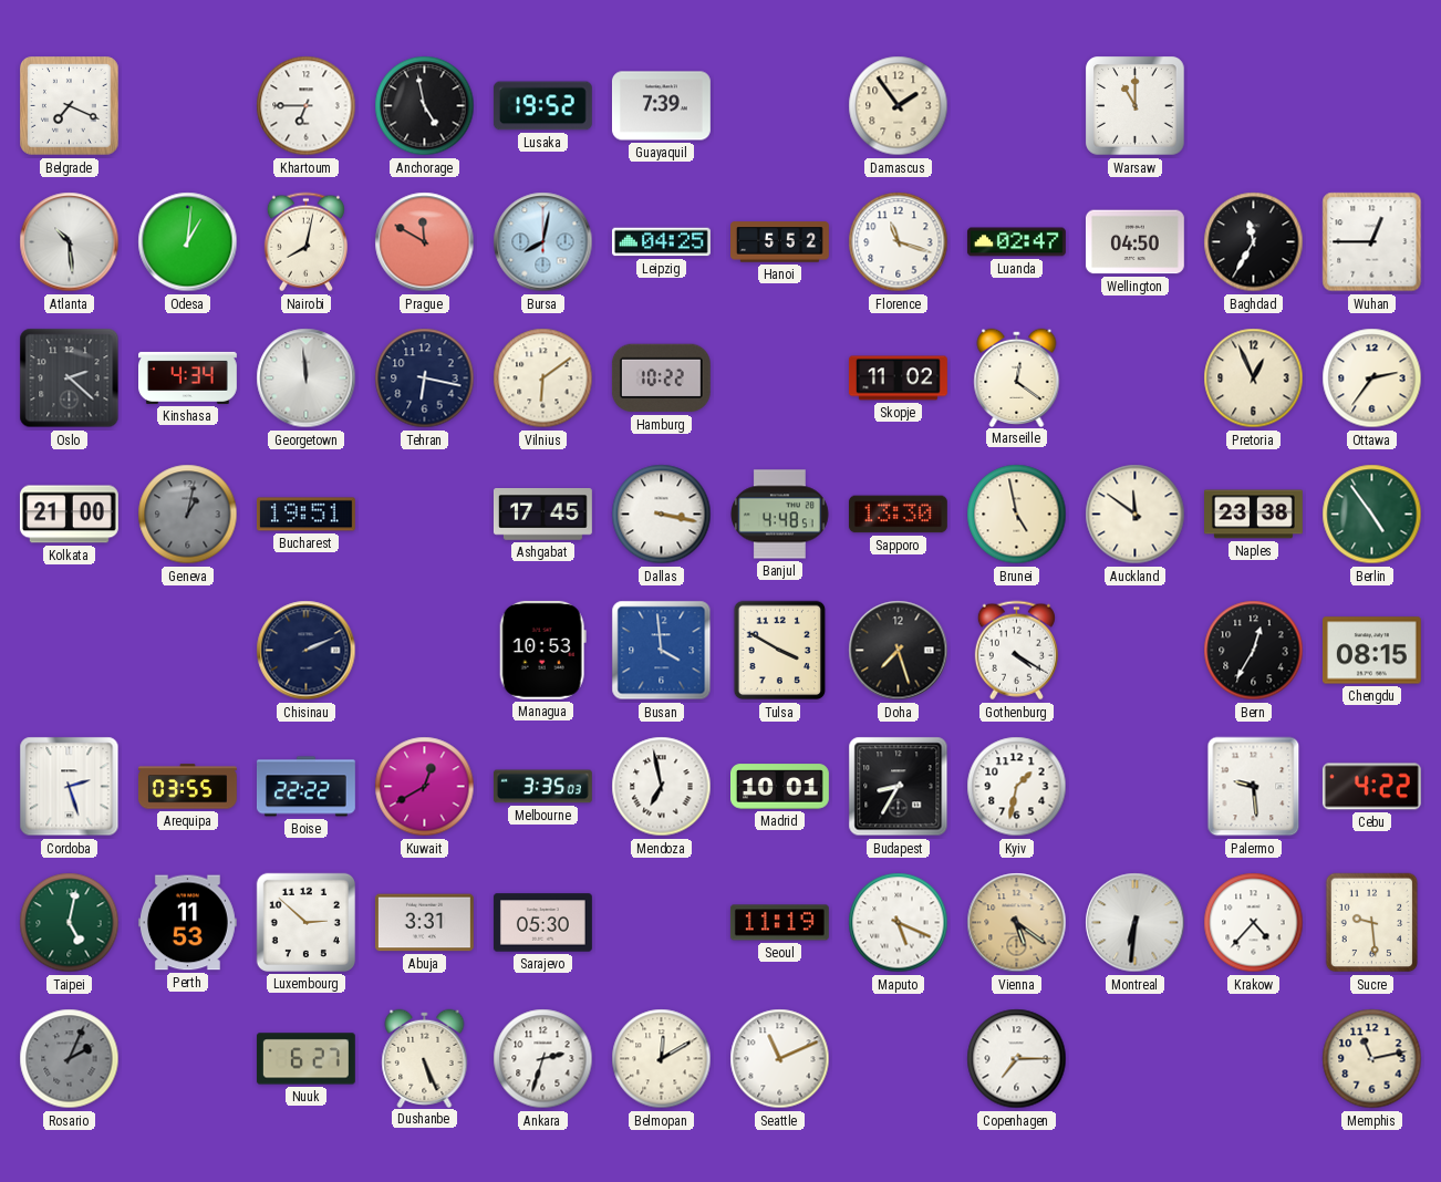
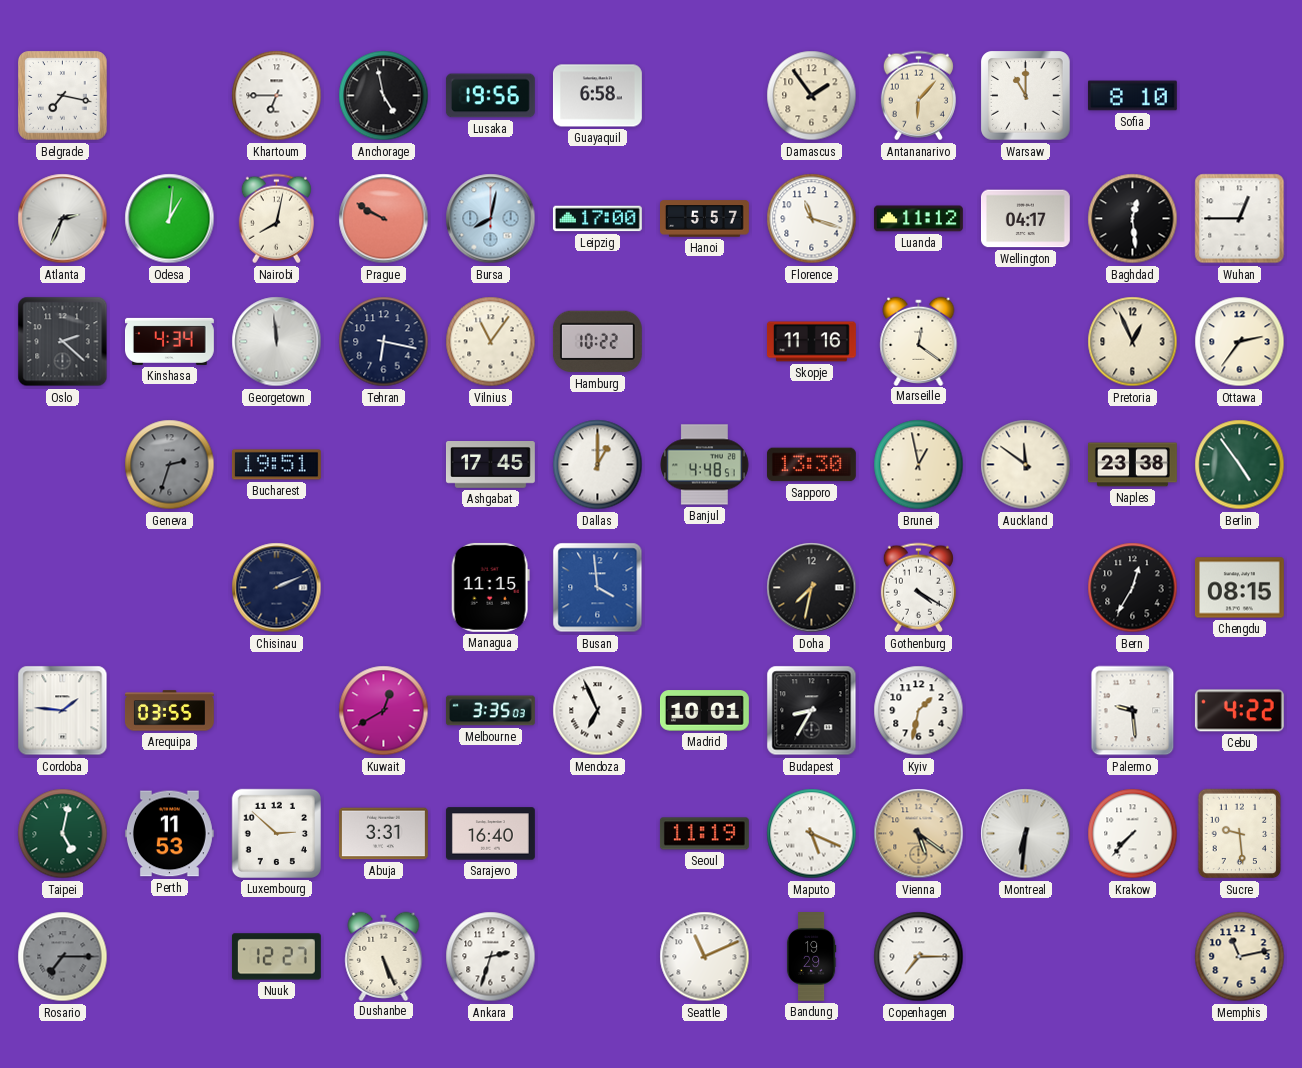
Belgrade: 7:19 -> 7:17 (63, 96)
Lusaka: 19:52 -> 19:56 (490, 96)
Guayaquil: 7:39 -> 6:58 (597, 96)
Antananarivo: none -> 6:07 (918, 96)
Sofia: none -> 8:10 (1132, 96)
Atlanta: 10:29 -> 2:34 (63, 219)
Prague: 11:50 -> 9:50 (384, 219)
Leipzig: 04:25 -> 17:00 (597, 219)
Hanoi: 5:52 -> 5:57 (705, 219)
Luanda: 02:47 -> 11:12 (918, 219)
Wellington: 04:50 -> 04:17 (1025, 219)
Baghdad: 11:35 -> 12:29 (1133, 219)
Vilnius: 6:09 -> 11:06 (491, 342)
Skopje: 11:02 -> 11:16 (811, 342)
Kolkata: 21:00 -> none (69, 515)
Geneva: 1:02 -> 2:33 (170, 465)
Dallas: 3:17 -> 1:00 (598, 465)
Brunei: 4:58 -> 12:58 (919, 465)
Managua: 10:53 -> 11:15 (490, 587)
Tulsa: 3:50 -> none (780, 651)
Doha: 7:27 -> 7:32 (812, 588)
Cordoba: 2:27 -> 1:46 (63, 711)
Boise: 22:22 -> none (305, 787)
Mendoza: 6:58 -> 6:56 (598, 711)
Sarajevo: 05:30 -> 16:40 (490, 834)
Krakow: 4:37 -> 7:37 (1133, 834)
Rosario: 2:04 -> 7:15 (63, 957)
Nuuk: 6:27 -> 12:27 (276, 957)
Belmopan: 12:10 -> none (662, 1059)
Bandung: none -> 19:29 (811, 957)
